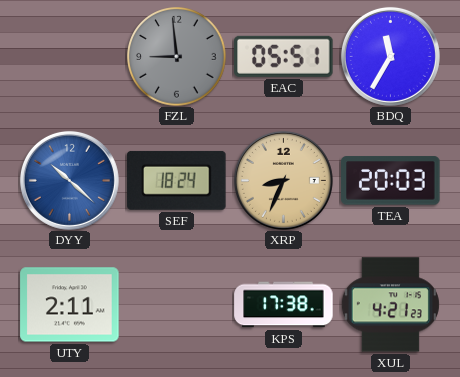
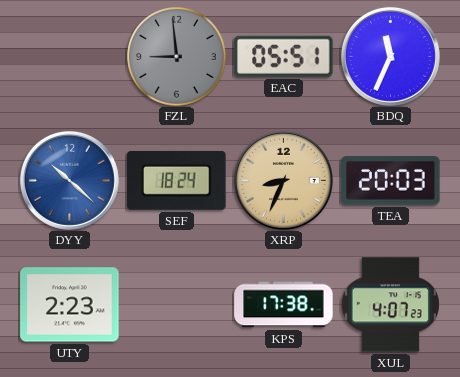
BDQ: 11:35 -> 11:34 (390, 56)
UTY: 2:11 -> 2:23 (70, 305)
XUL: 4:21 -> 4:07 (390, 305)
